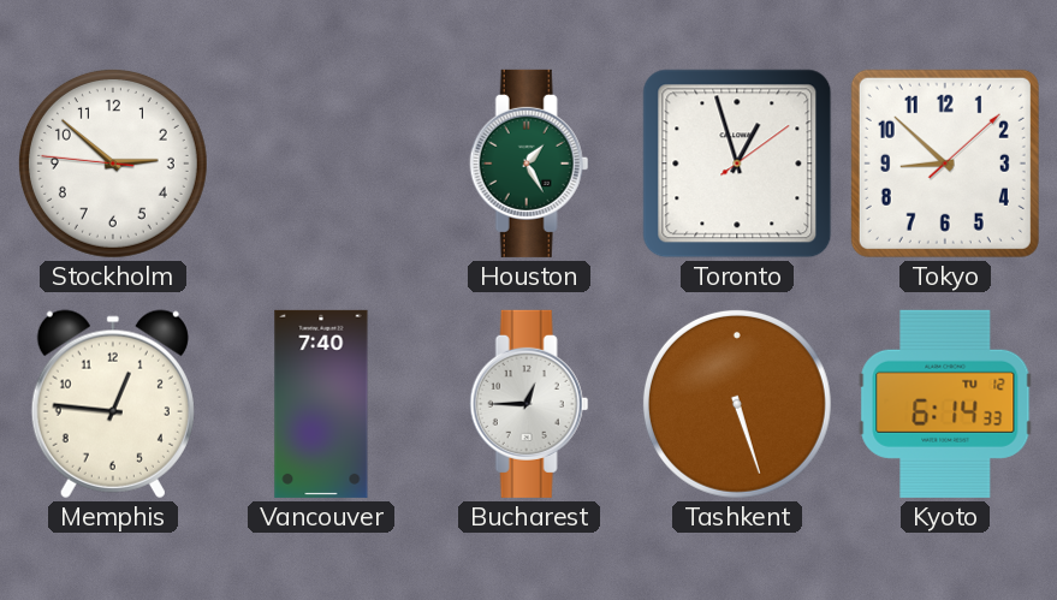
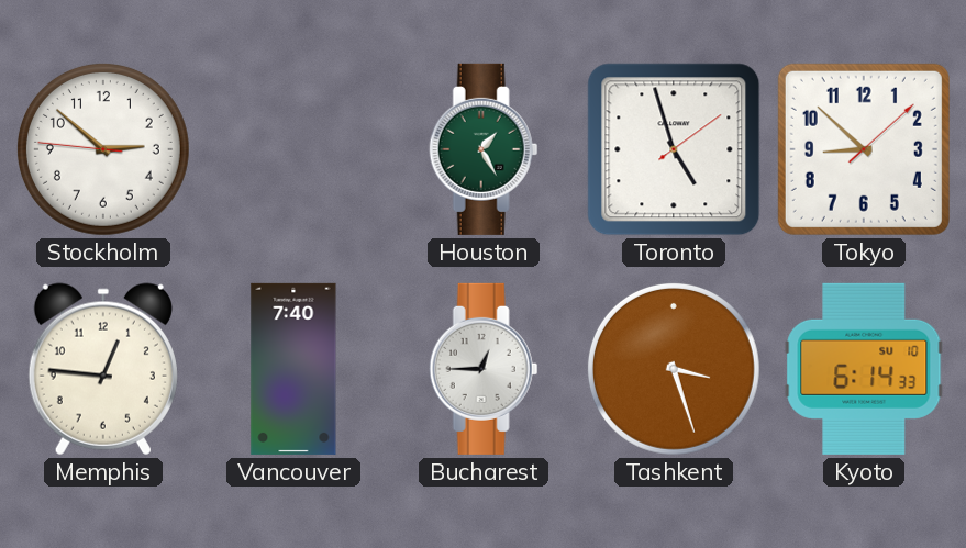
Toronto: 12:57 -> 4:57 (674, 149)
Tashkent: 5:27 -> 3:27 (674, 369)
Kyoto date: TU 12 -> SU 10 (864, 369)
